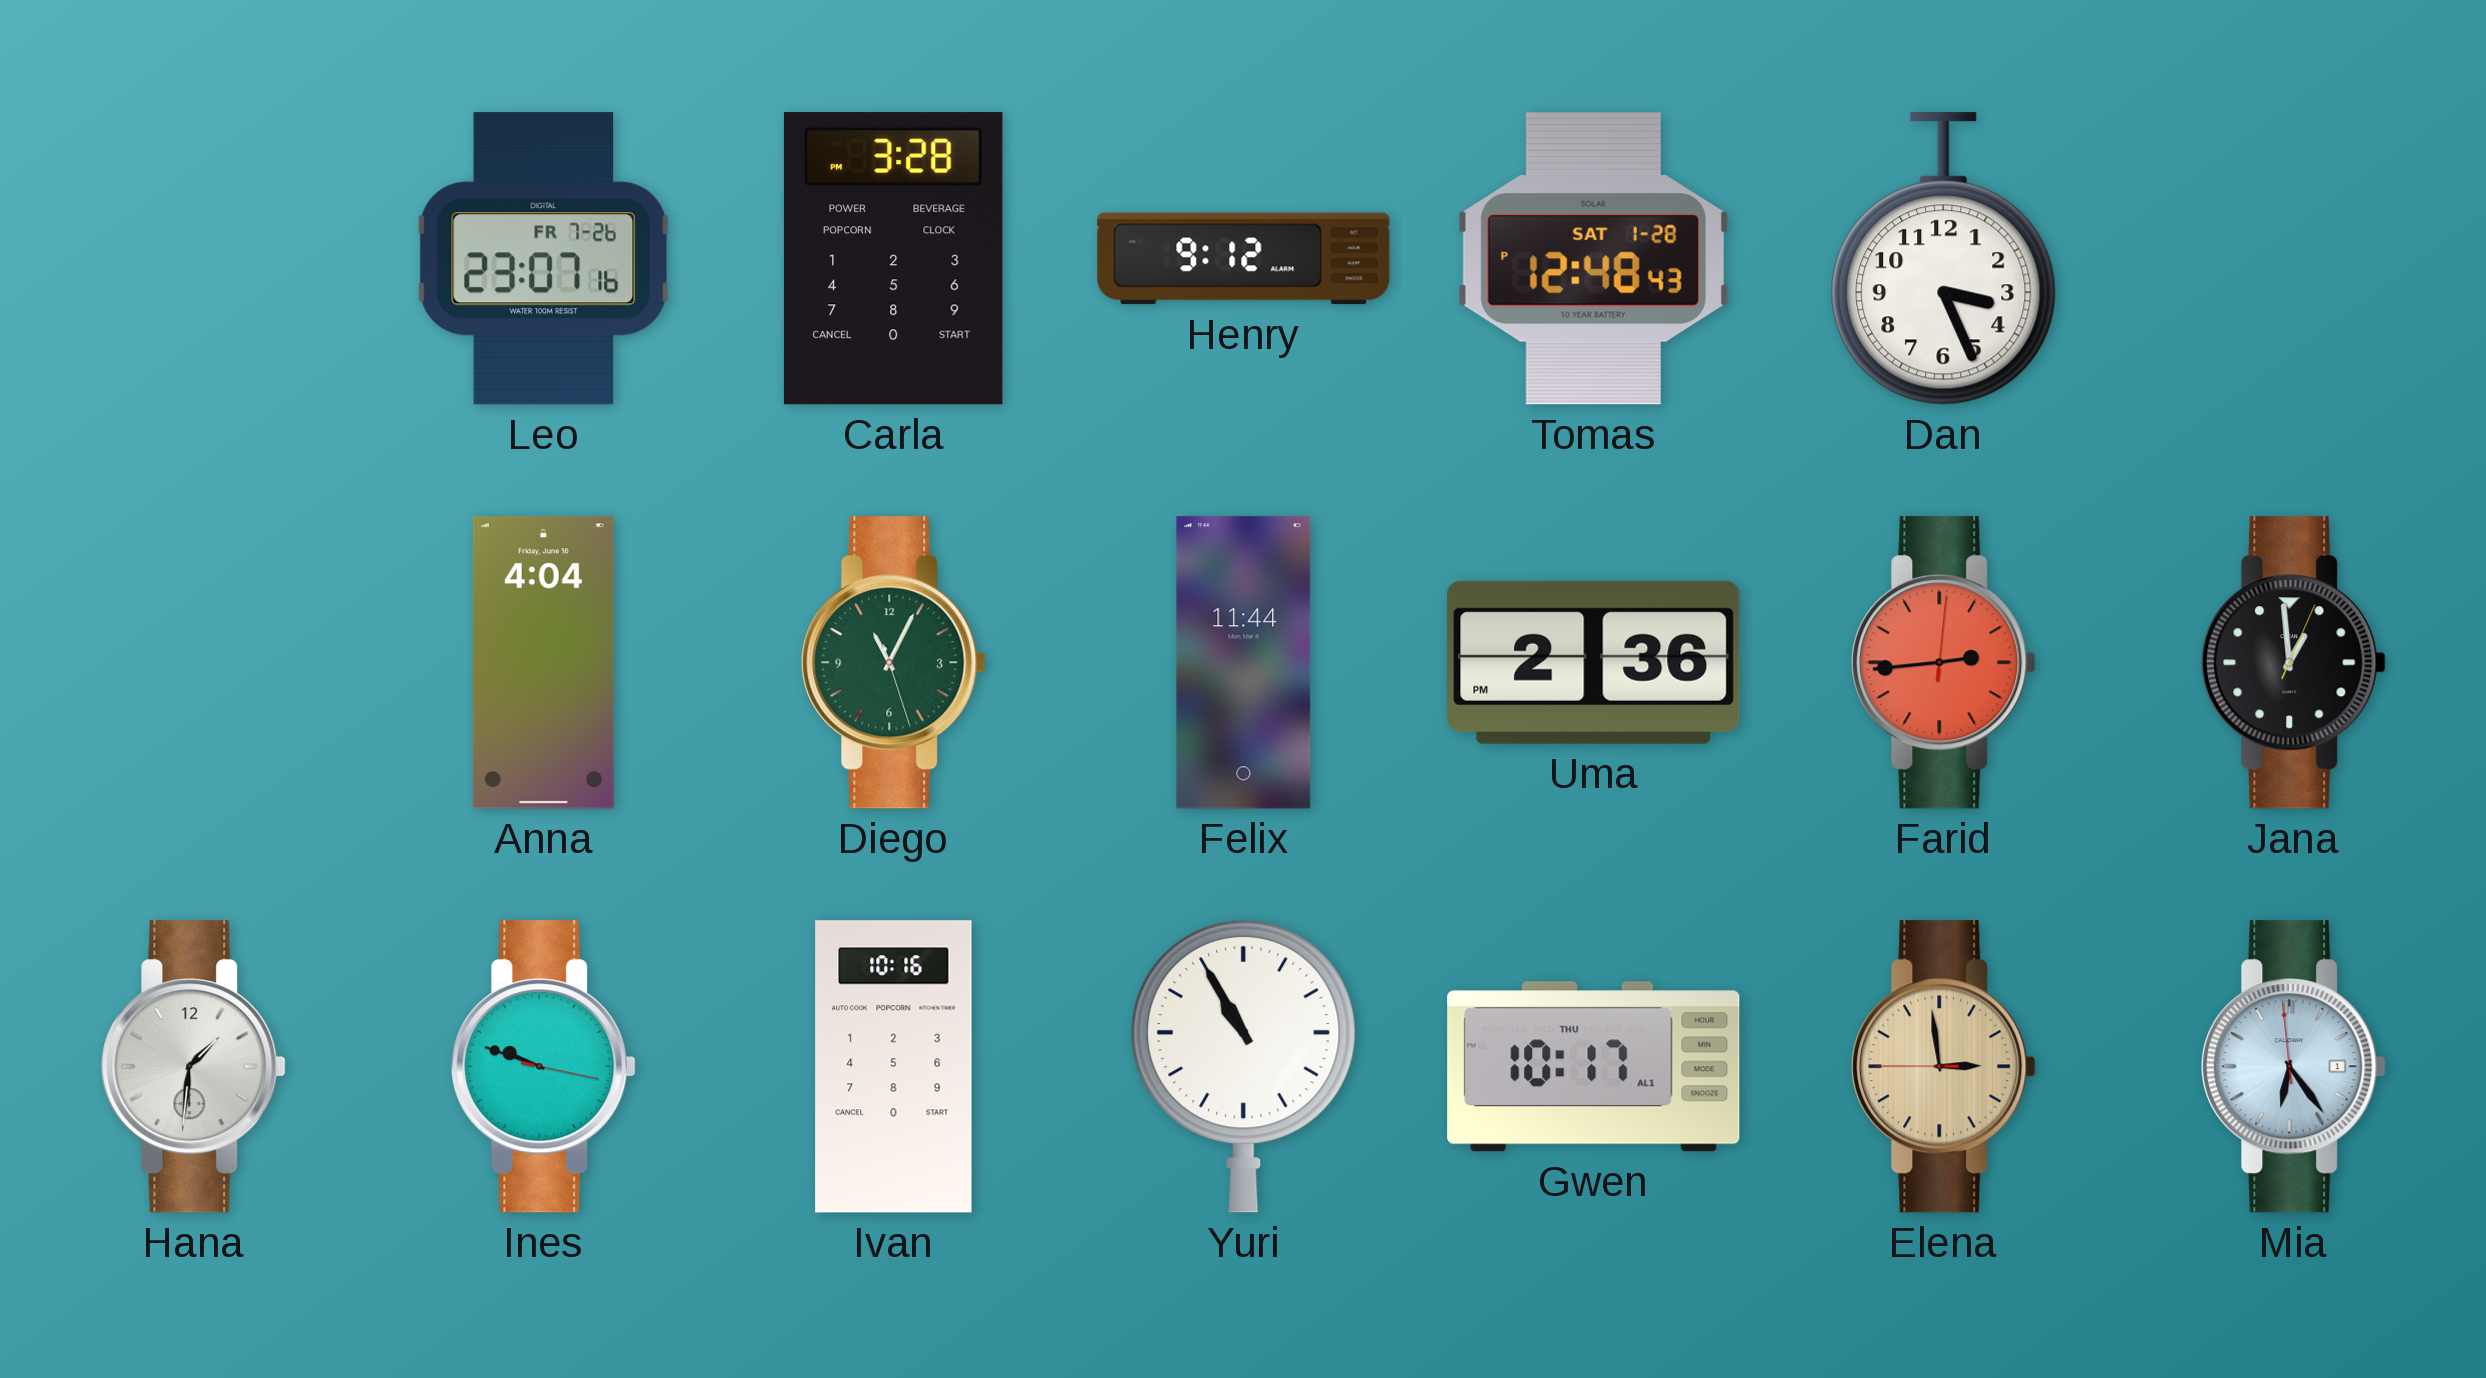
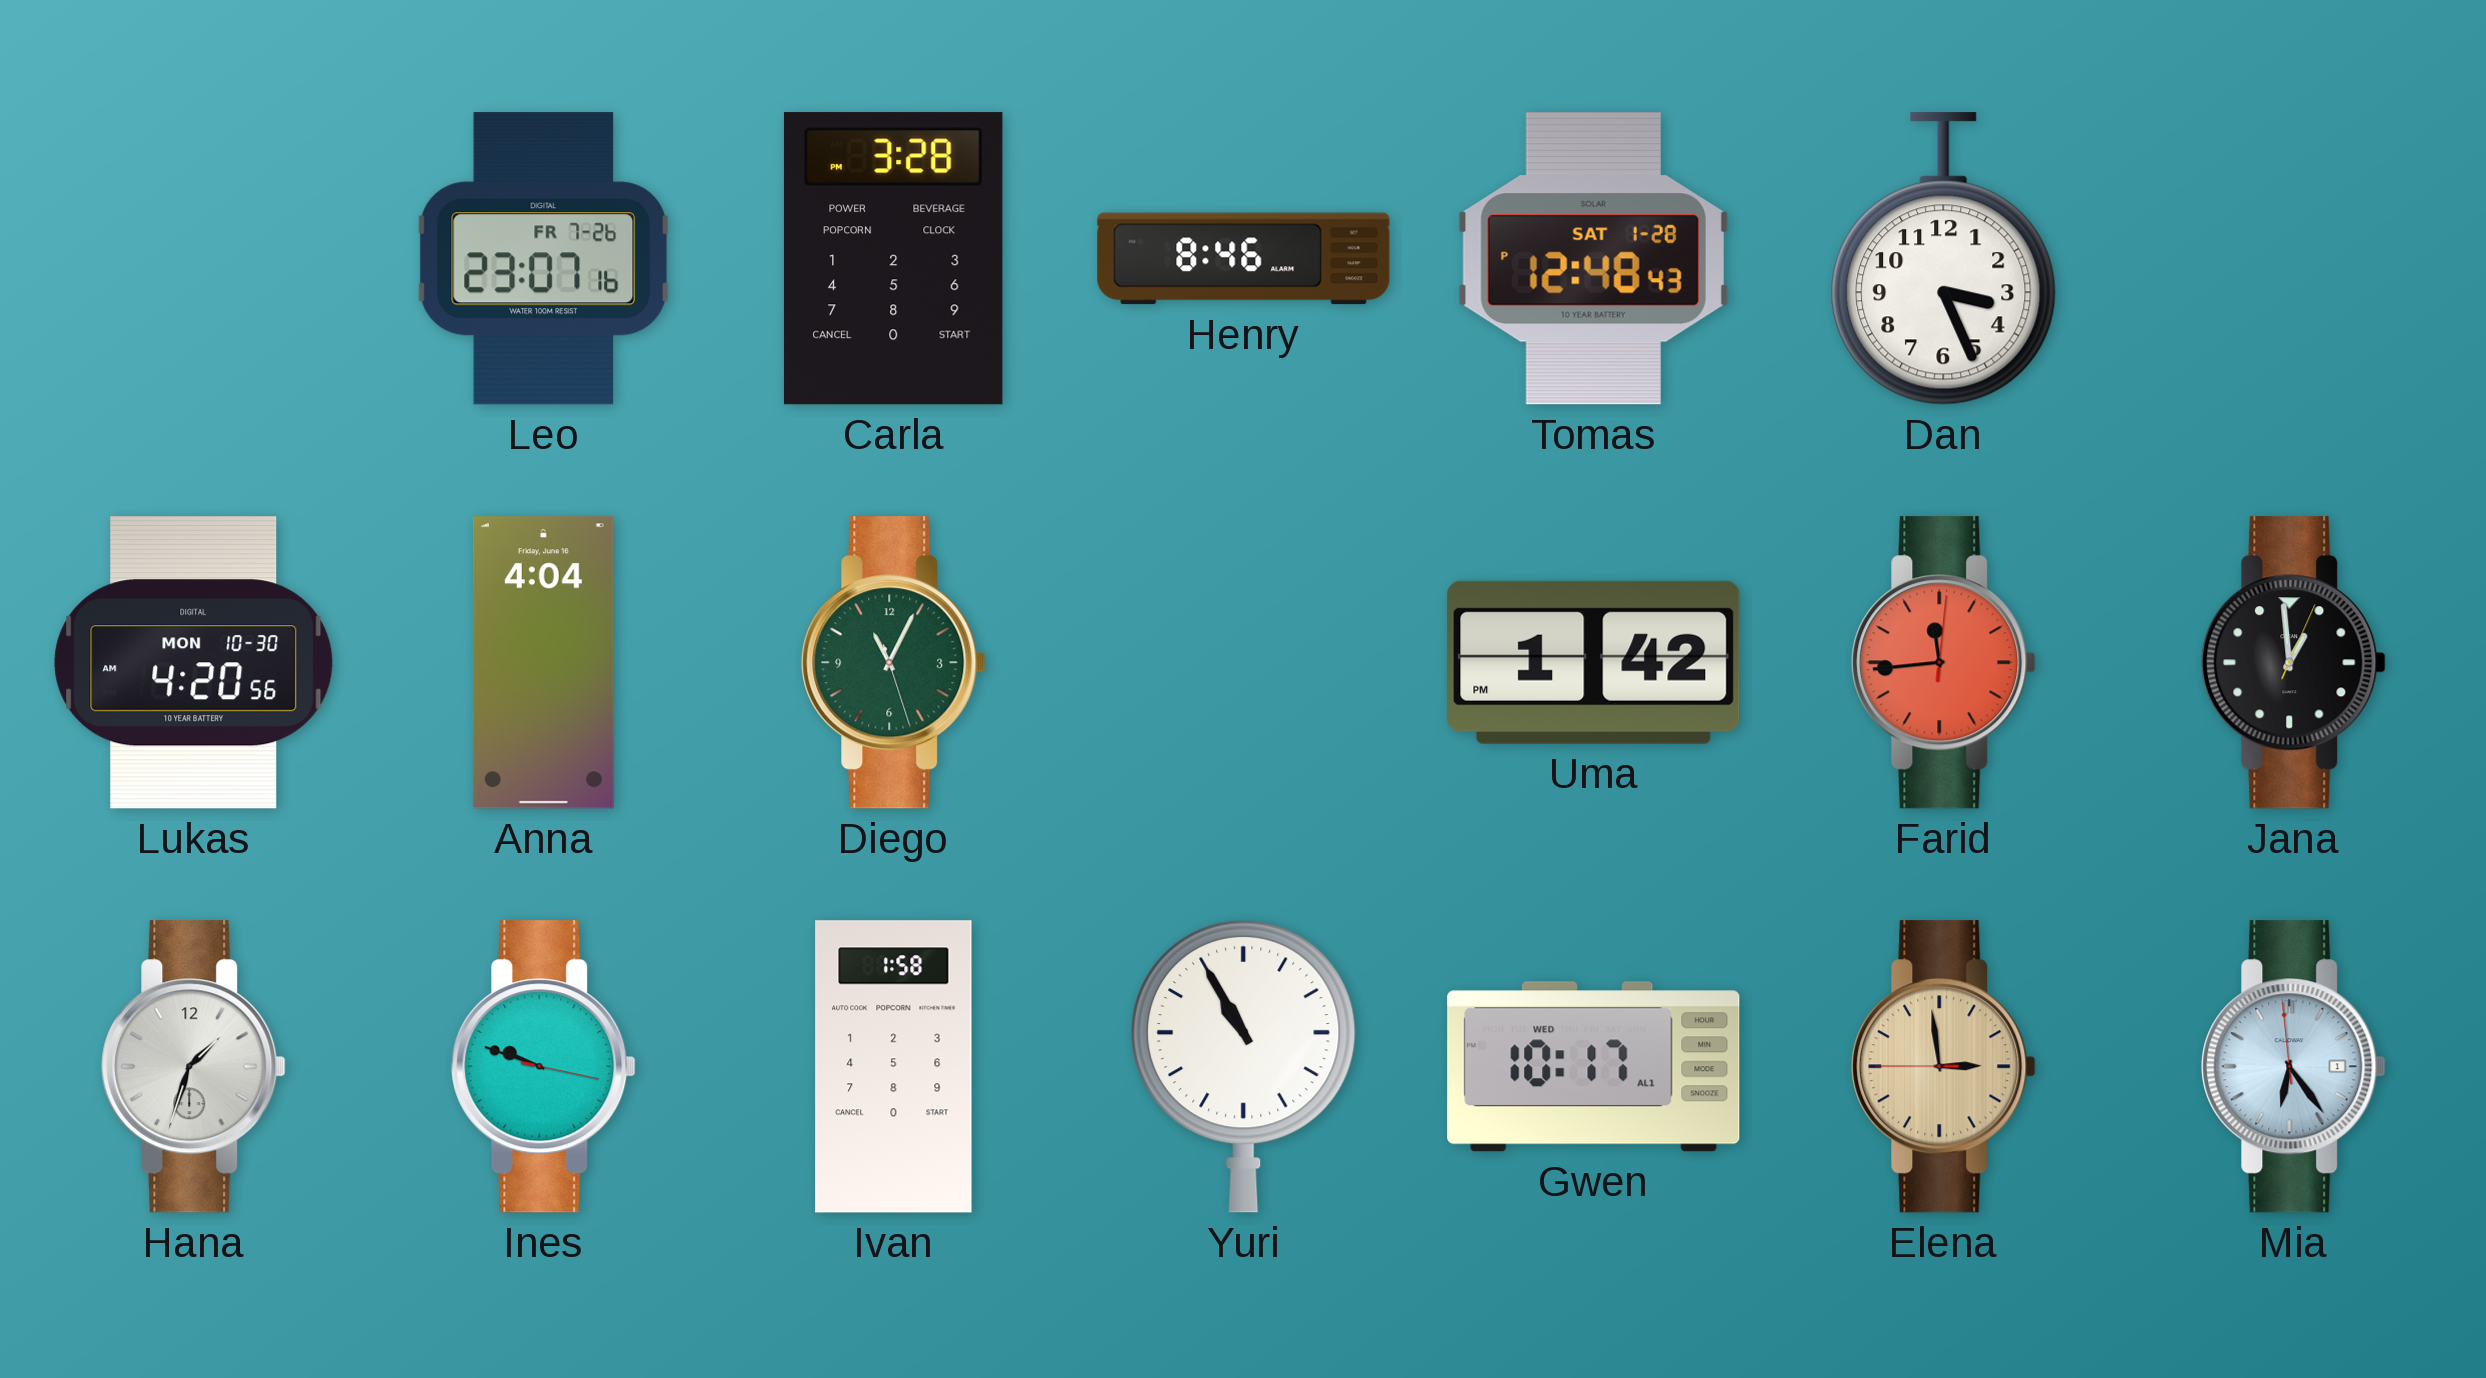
Henry: 9:12 -> 8:46 (1244, 259)
Lukas: none -> 4:20 (194, 663)
Felix: 11:44 -> none (1244, 663)
Uma: 2:36 -> 1:42 (1594, 662)
Farid: 2:44 -> 11:44 (1944, 663)
Hana: 1:31 -> 1:33 (194, 1067)
Ivan: 10:16 -> 1:58 (894, 1067)
Gwen date: THU -> WED (1594, 1067)
